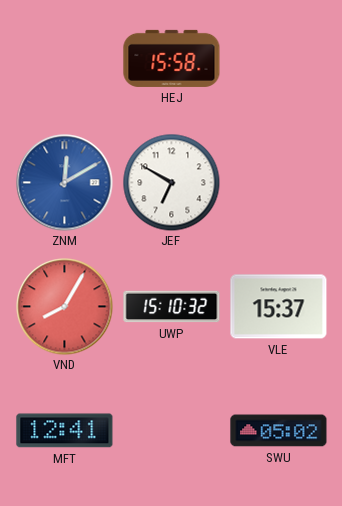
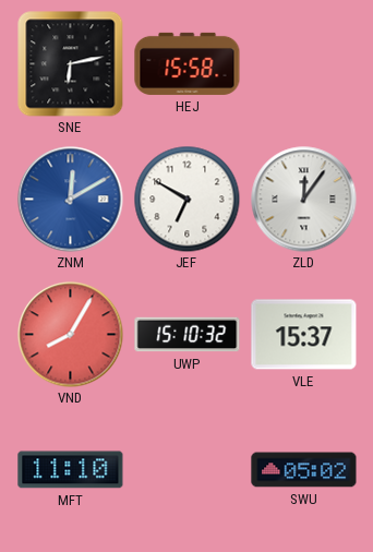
SNE: none -> 6:13 (71, 64)
ZLD: none -> 12:06 (304, 200)
MFT: 12:41 -> 11:10 (71, 470)
